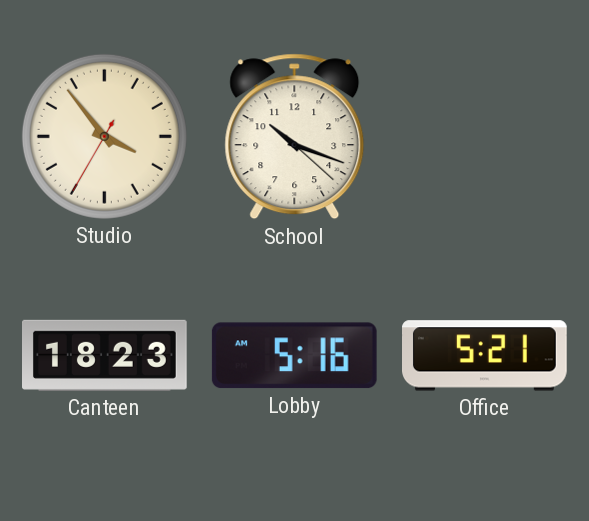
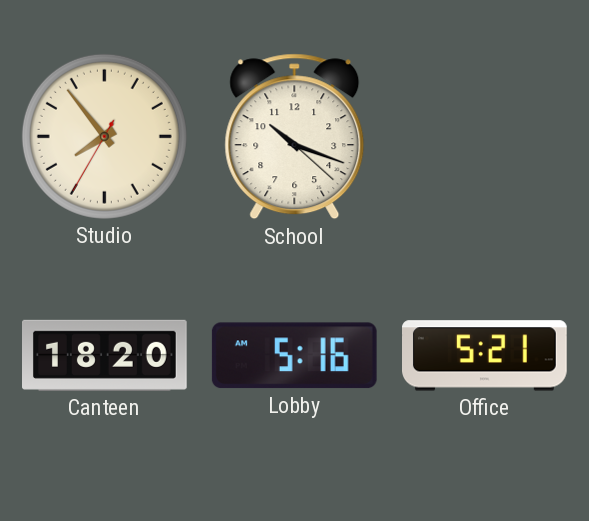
Studio: 3:53 -> 7:53 (104, 136)
Canteen: 18:23 -> 18:20 (105, 355)
